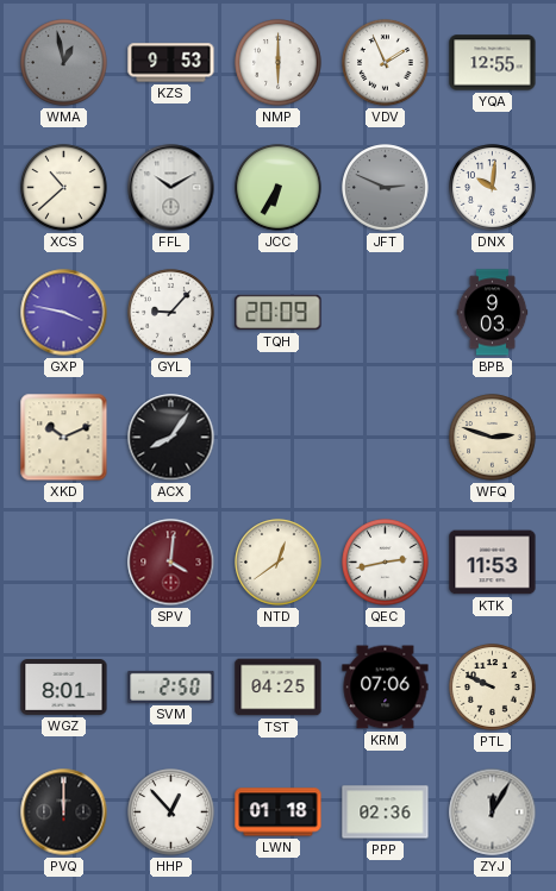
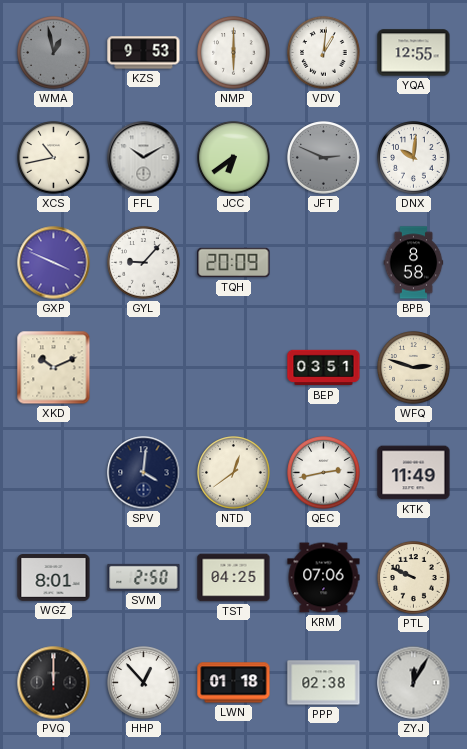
VDV: 1:56 -> 1:01 (324, 53)
XCS: 10:38 -> 10:43 (54, 158)
JCC: 6:35 -> 6:39 (234, 158)
GXP: 3:47 -> 3:49 (54, 263)
BPB: 9:03 -> 8:58 (414, 263)
ACX: 8:06 -> none (171, 438)
BEP: none -> 03:51 (324, 368)
SPV dial: burgundy -> navy (144, 473)
KTK: 11:53 -> 11:49 (414, 473)
PPP: 02:36 -> 02:38 (324, 683)
